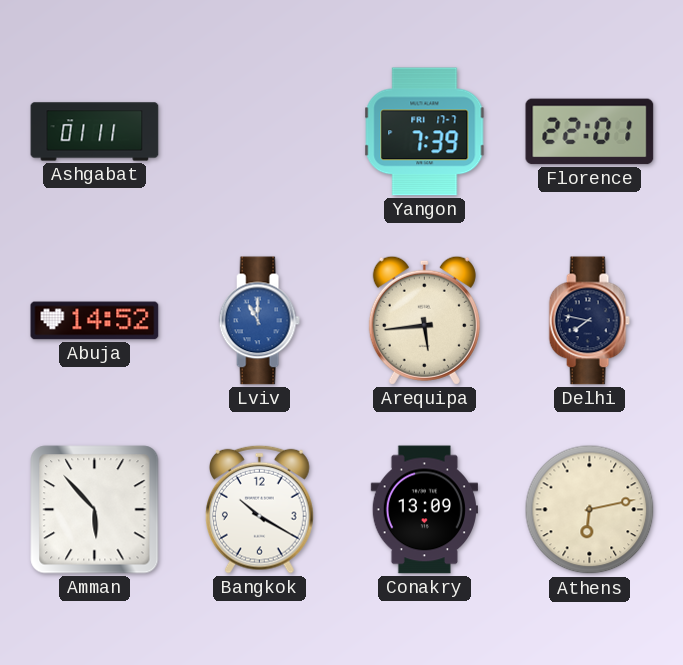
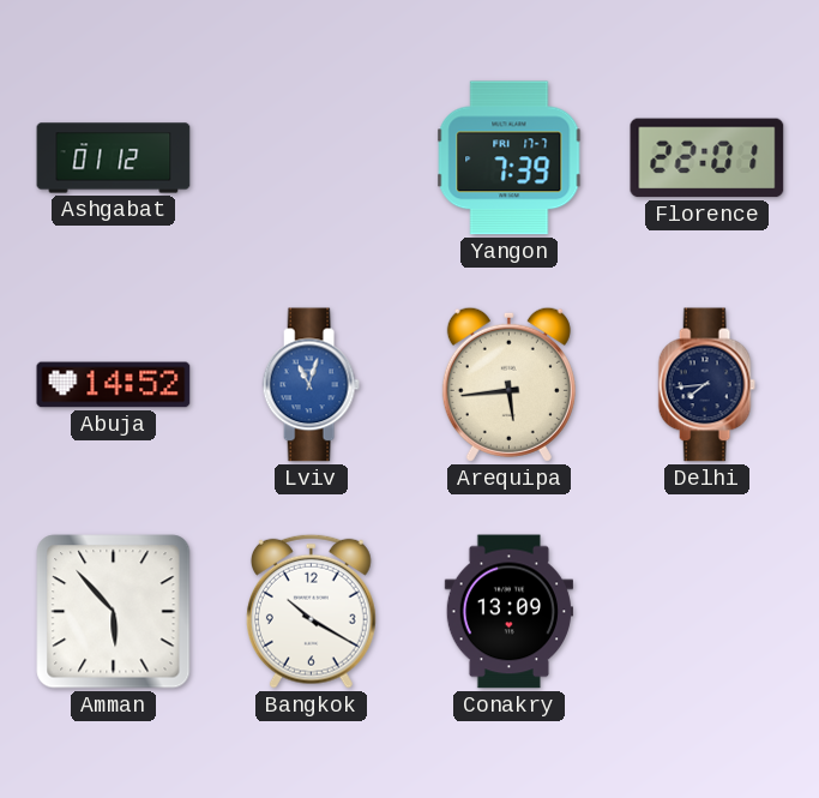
Ashgabat: 01:11 -> 01:12 (114, 158)
Lviv: 11:00 -> 11:03 (311, 385)
Delhi: 7:47 -> 7:44 (706, 385)
Athens: 6:13 -> none (590, 510)
